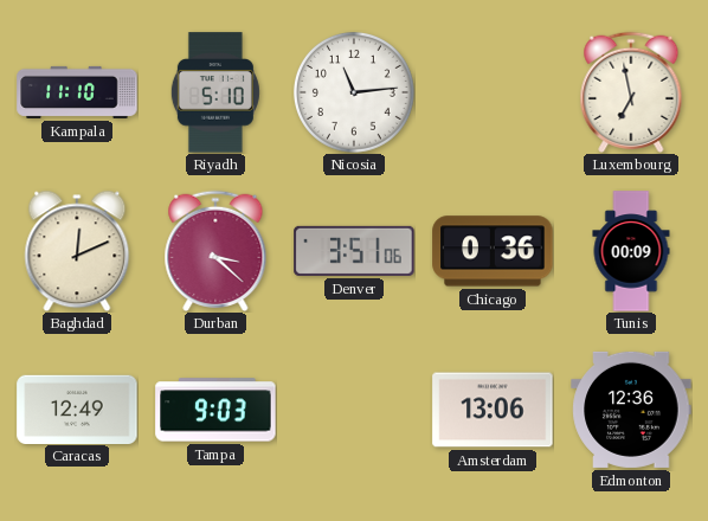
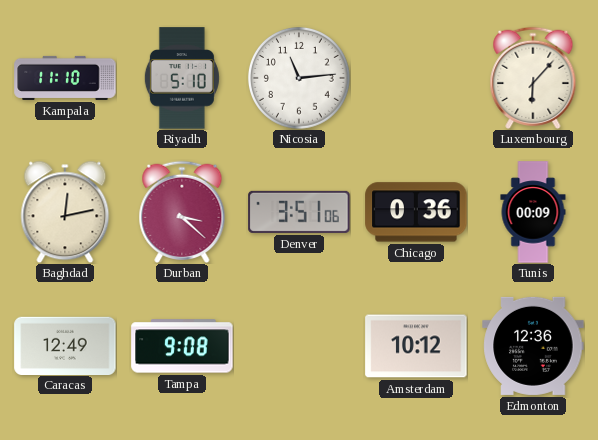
Luxembourg: 6:58 -> 6:07 (533, 78)
Baghdad: 12:11 -> 12:13 (65, 212)
Tampa: 9:03 -> 9:08 (182, 346)
Amsterdam: 13:06 -> 10:12 (416, 346)
